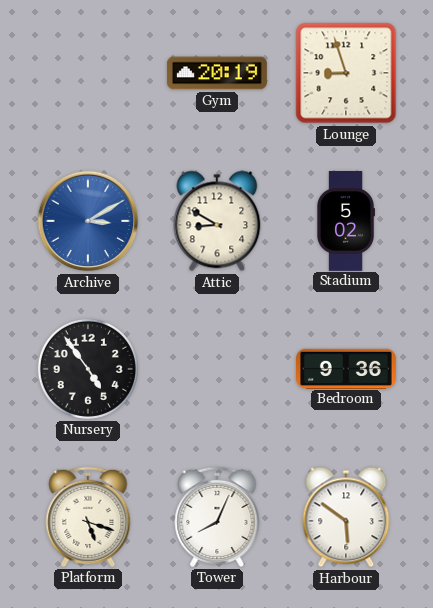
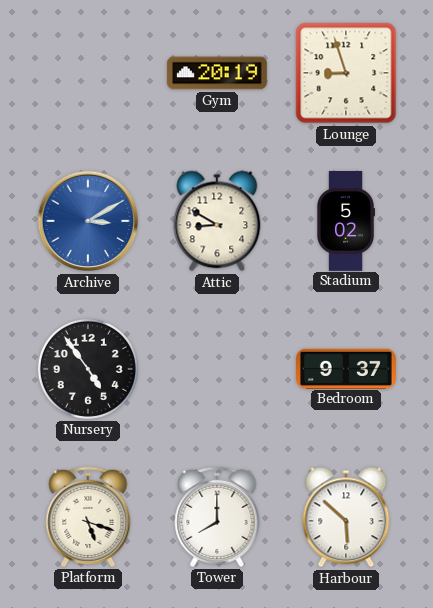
Bedroom: 9:36 -> 9:37 (347, 368)
Tower: 8:04 -> 8:00 (217, 517)
Harbour: 5:51 -> 5:52 (346, 517)
